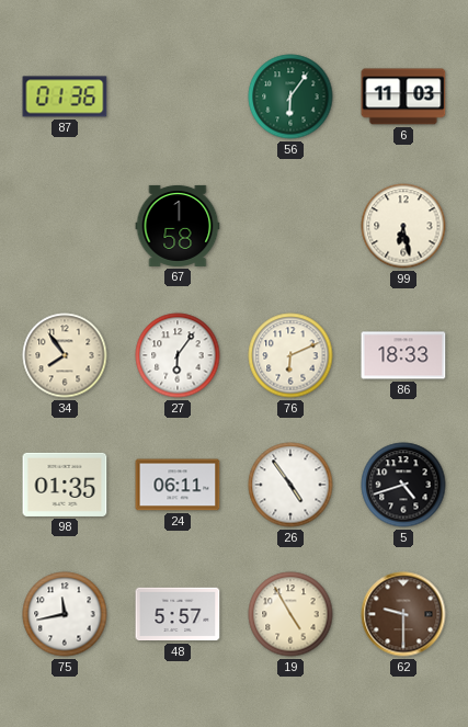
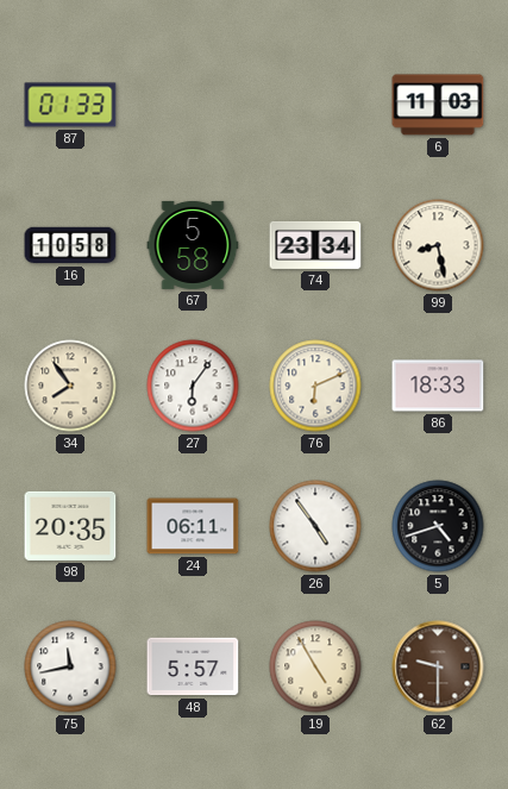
87: 01:36 -> 01:33 (70, 105)
56: 6:06 -> none (290, 96)
16: none -> 10:58 (70, 245)
67: 1:58 -> 5:58 (193, 245)
74: none -> 23:34 (315, 245)
99: 6:28 -> 8:28 (438, 245)
98: 01:35 -> 20:35 (70, 526)
